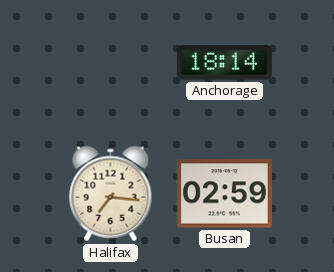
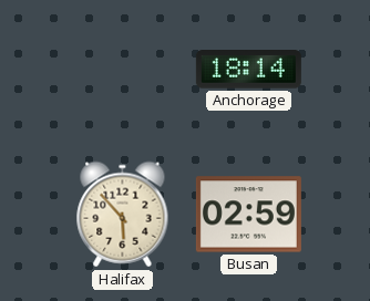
Halifax: 7:16 -> 5:53 (123, 215)
